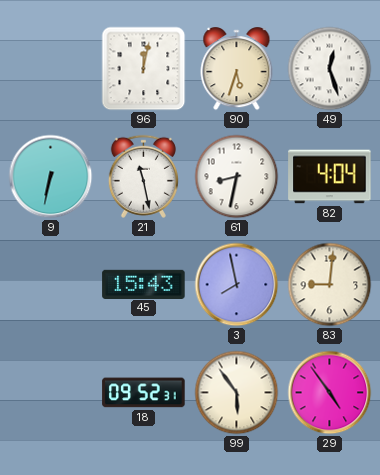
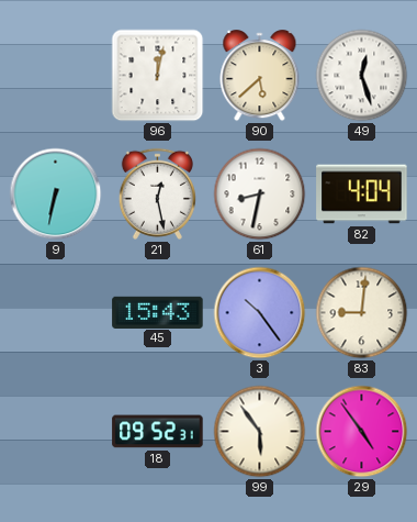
90: 5:33 -> 5:38 (260, 76)
21: 11:28 -> 12:28 (157, 193)
3: 7:58 -> 10:24 (260, 313)
